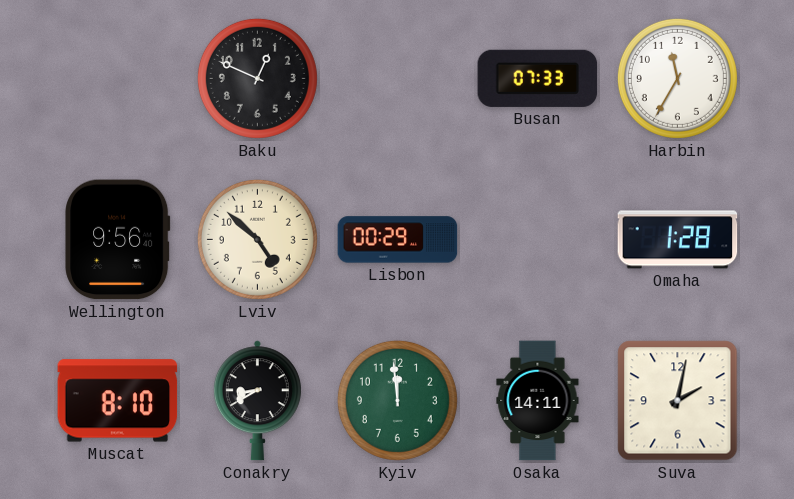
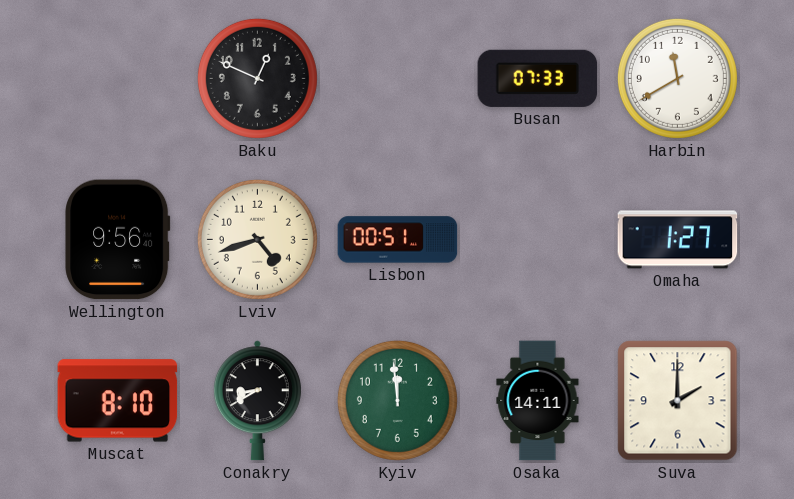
Harbin: 11:35 -> 11:40 (677, 78)
Lviv: 4:52 -> 4:42 (257, 239)
Lisbon: 00:29 -> 00:51 (398, 240)
Omaha: 1:28 -> 1:27 (678, 240)
Suva: 2:02 -> 2:00 (678, 401)
